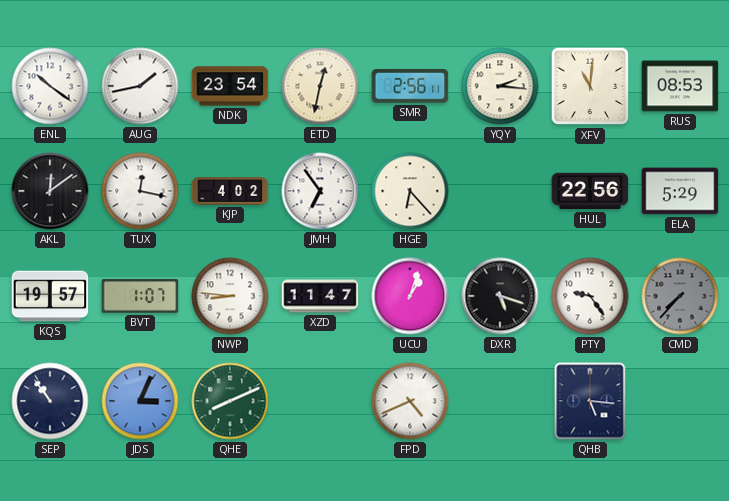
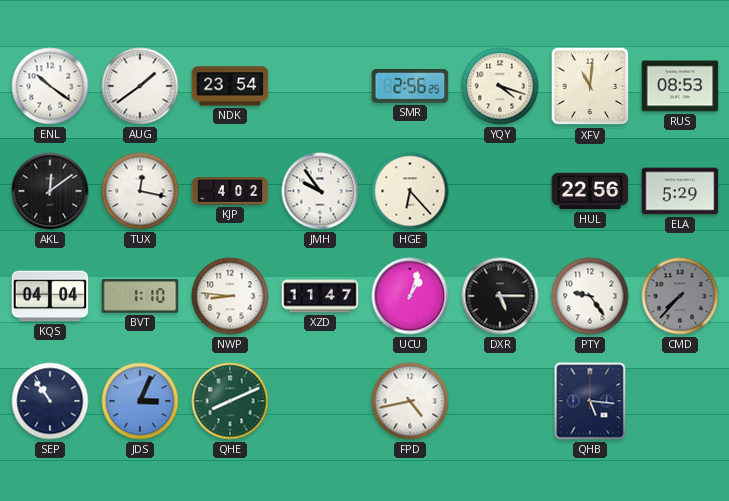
AUG: 1:43 -> 1:39 (140, 86)
ETD: 12:32 -> none (320, 86)
SMR: 2:56:11 -> 2:56:25 (410, 87)
YQY: 2:16 -> 4:18 (500, 86)
JMH: 6:54 -> 9:54 (320, 191)
KQS: 19:57 -> 04:04 (50, 296)
BVT: 1:07 -> 1:10 (140, 296)
DXR: 5:18 -> 5:15 (500, 296)
FPD: 4:41 -> 4:43 (410, 401)
